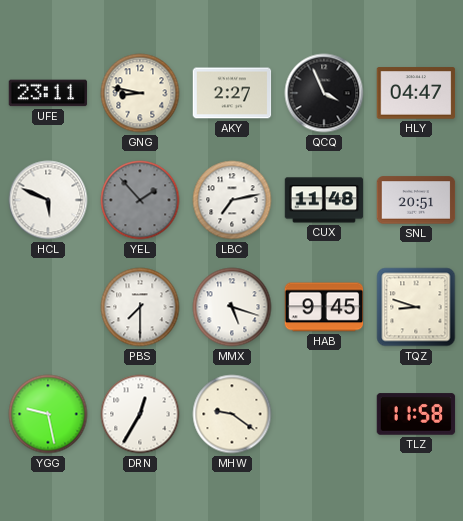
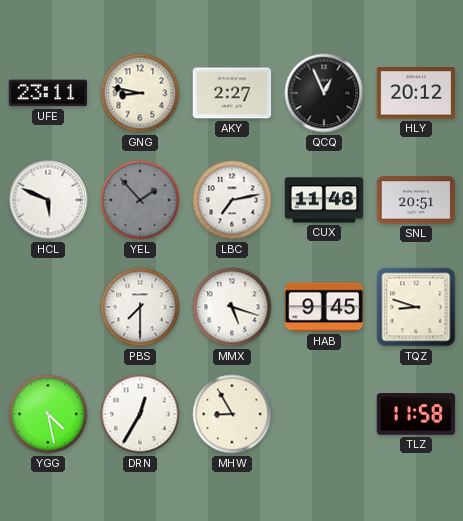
QCQ: 3:56 -> 12:56 (324, 93)
HLY: 04:47 -> 20:12 (416, 93)
YGG: 9:28 -> 4:28 (48, 414)
MHW: 9:21 -> 8:55 (232, 414)
